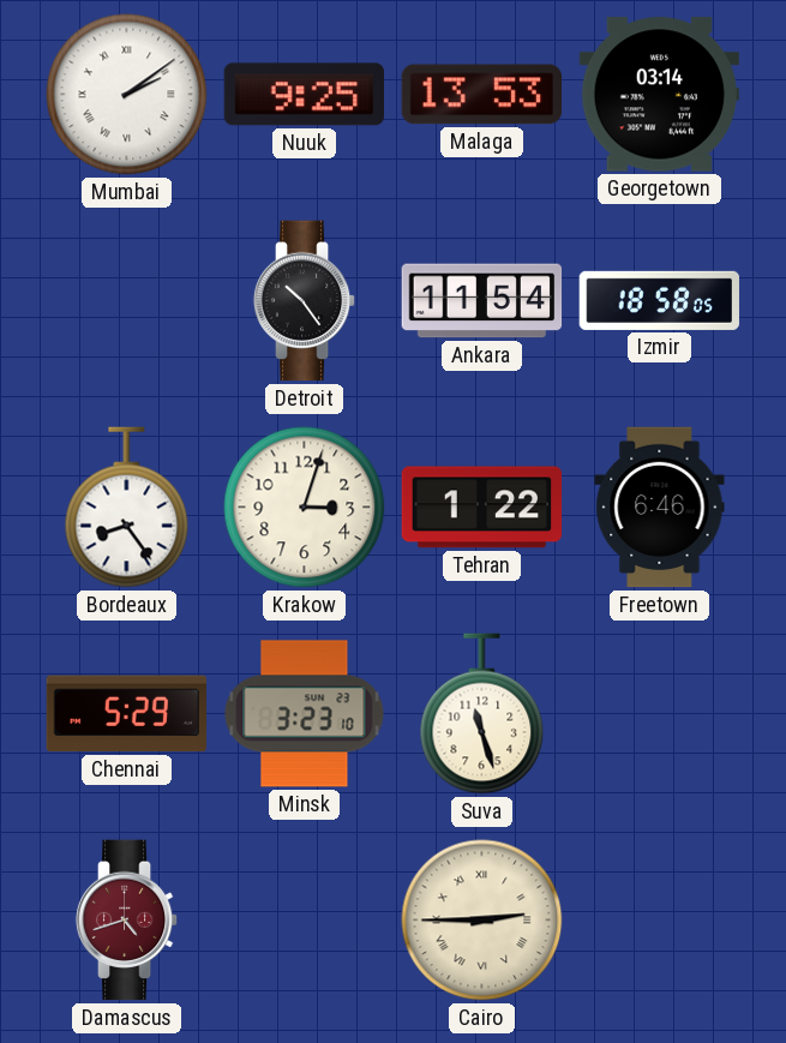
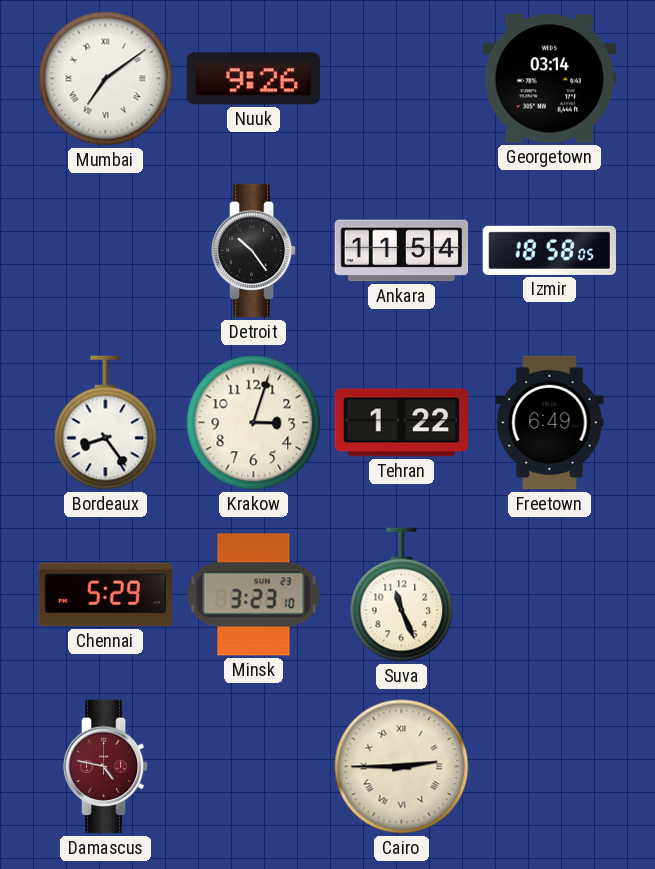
Mumbai: 2:09 -> 7:09 (106, 79)
Nuuk: 9:25 -> 9:26 (253, 79)
Malaga: 13:53 -> none (481, 95)
Freetown: 6:46 -> 6:49 (550, 423)
Suva: 11:27 -> 11:26 (402, 595)
Damascus: 4:42 -> 4:47 (106, 767)
